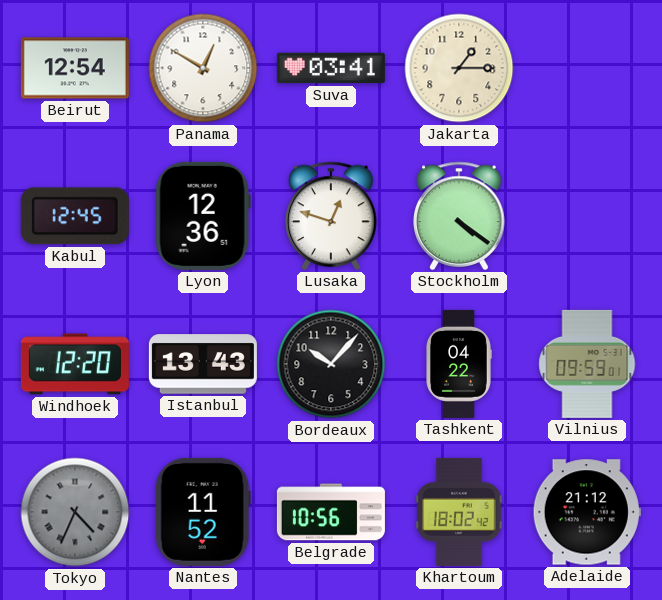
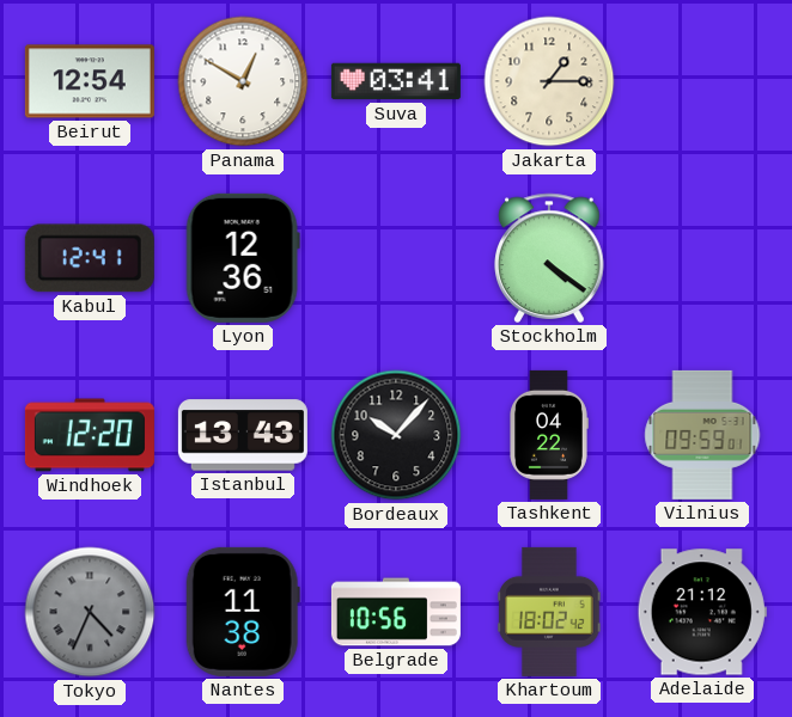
Kabul: 12:45 -> 12:41 (90, 258)
Lusaka: 12:48 -> none (331, 216)
Nantes: 11:52 -> 11:38 (243, 612)
